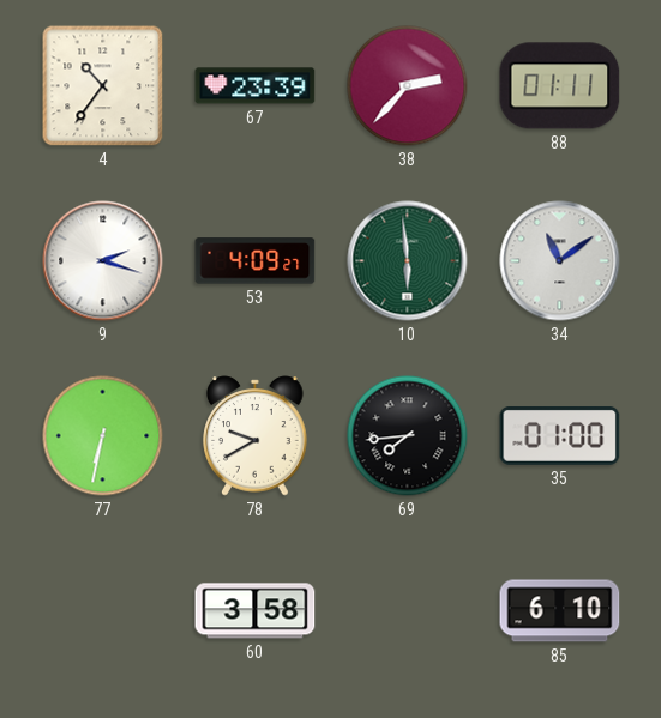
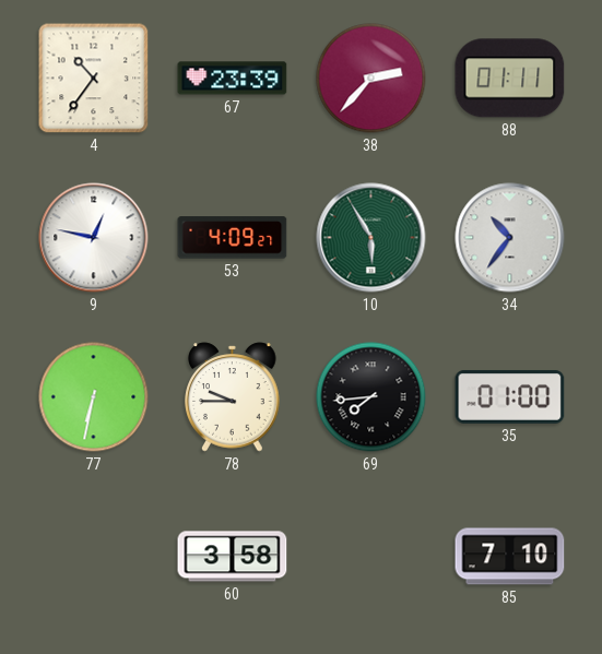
9: 2:18 -> 12:47 (94, 238)
10: 5:59 -> 5:55 (371, 238)
34: 11:09 -> 10:36 (510, 238)
78: 9:40 -> 9:45 (233, 397)
85: 6:10 -> 7:10 (510, 557)
